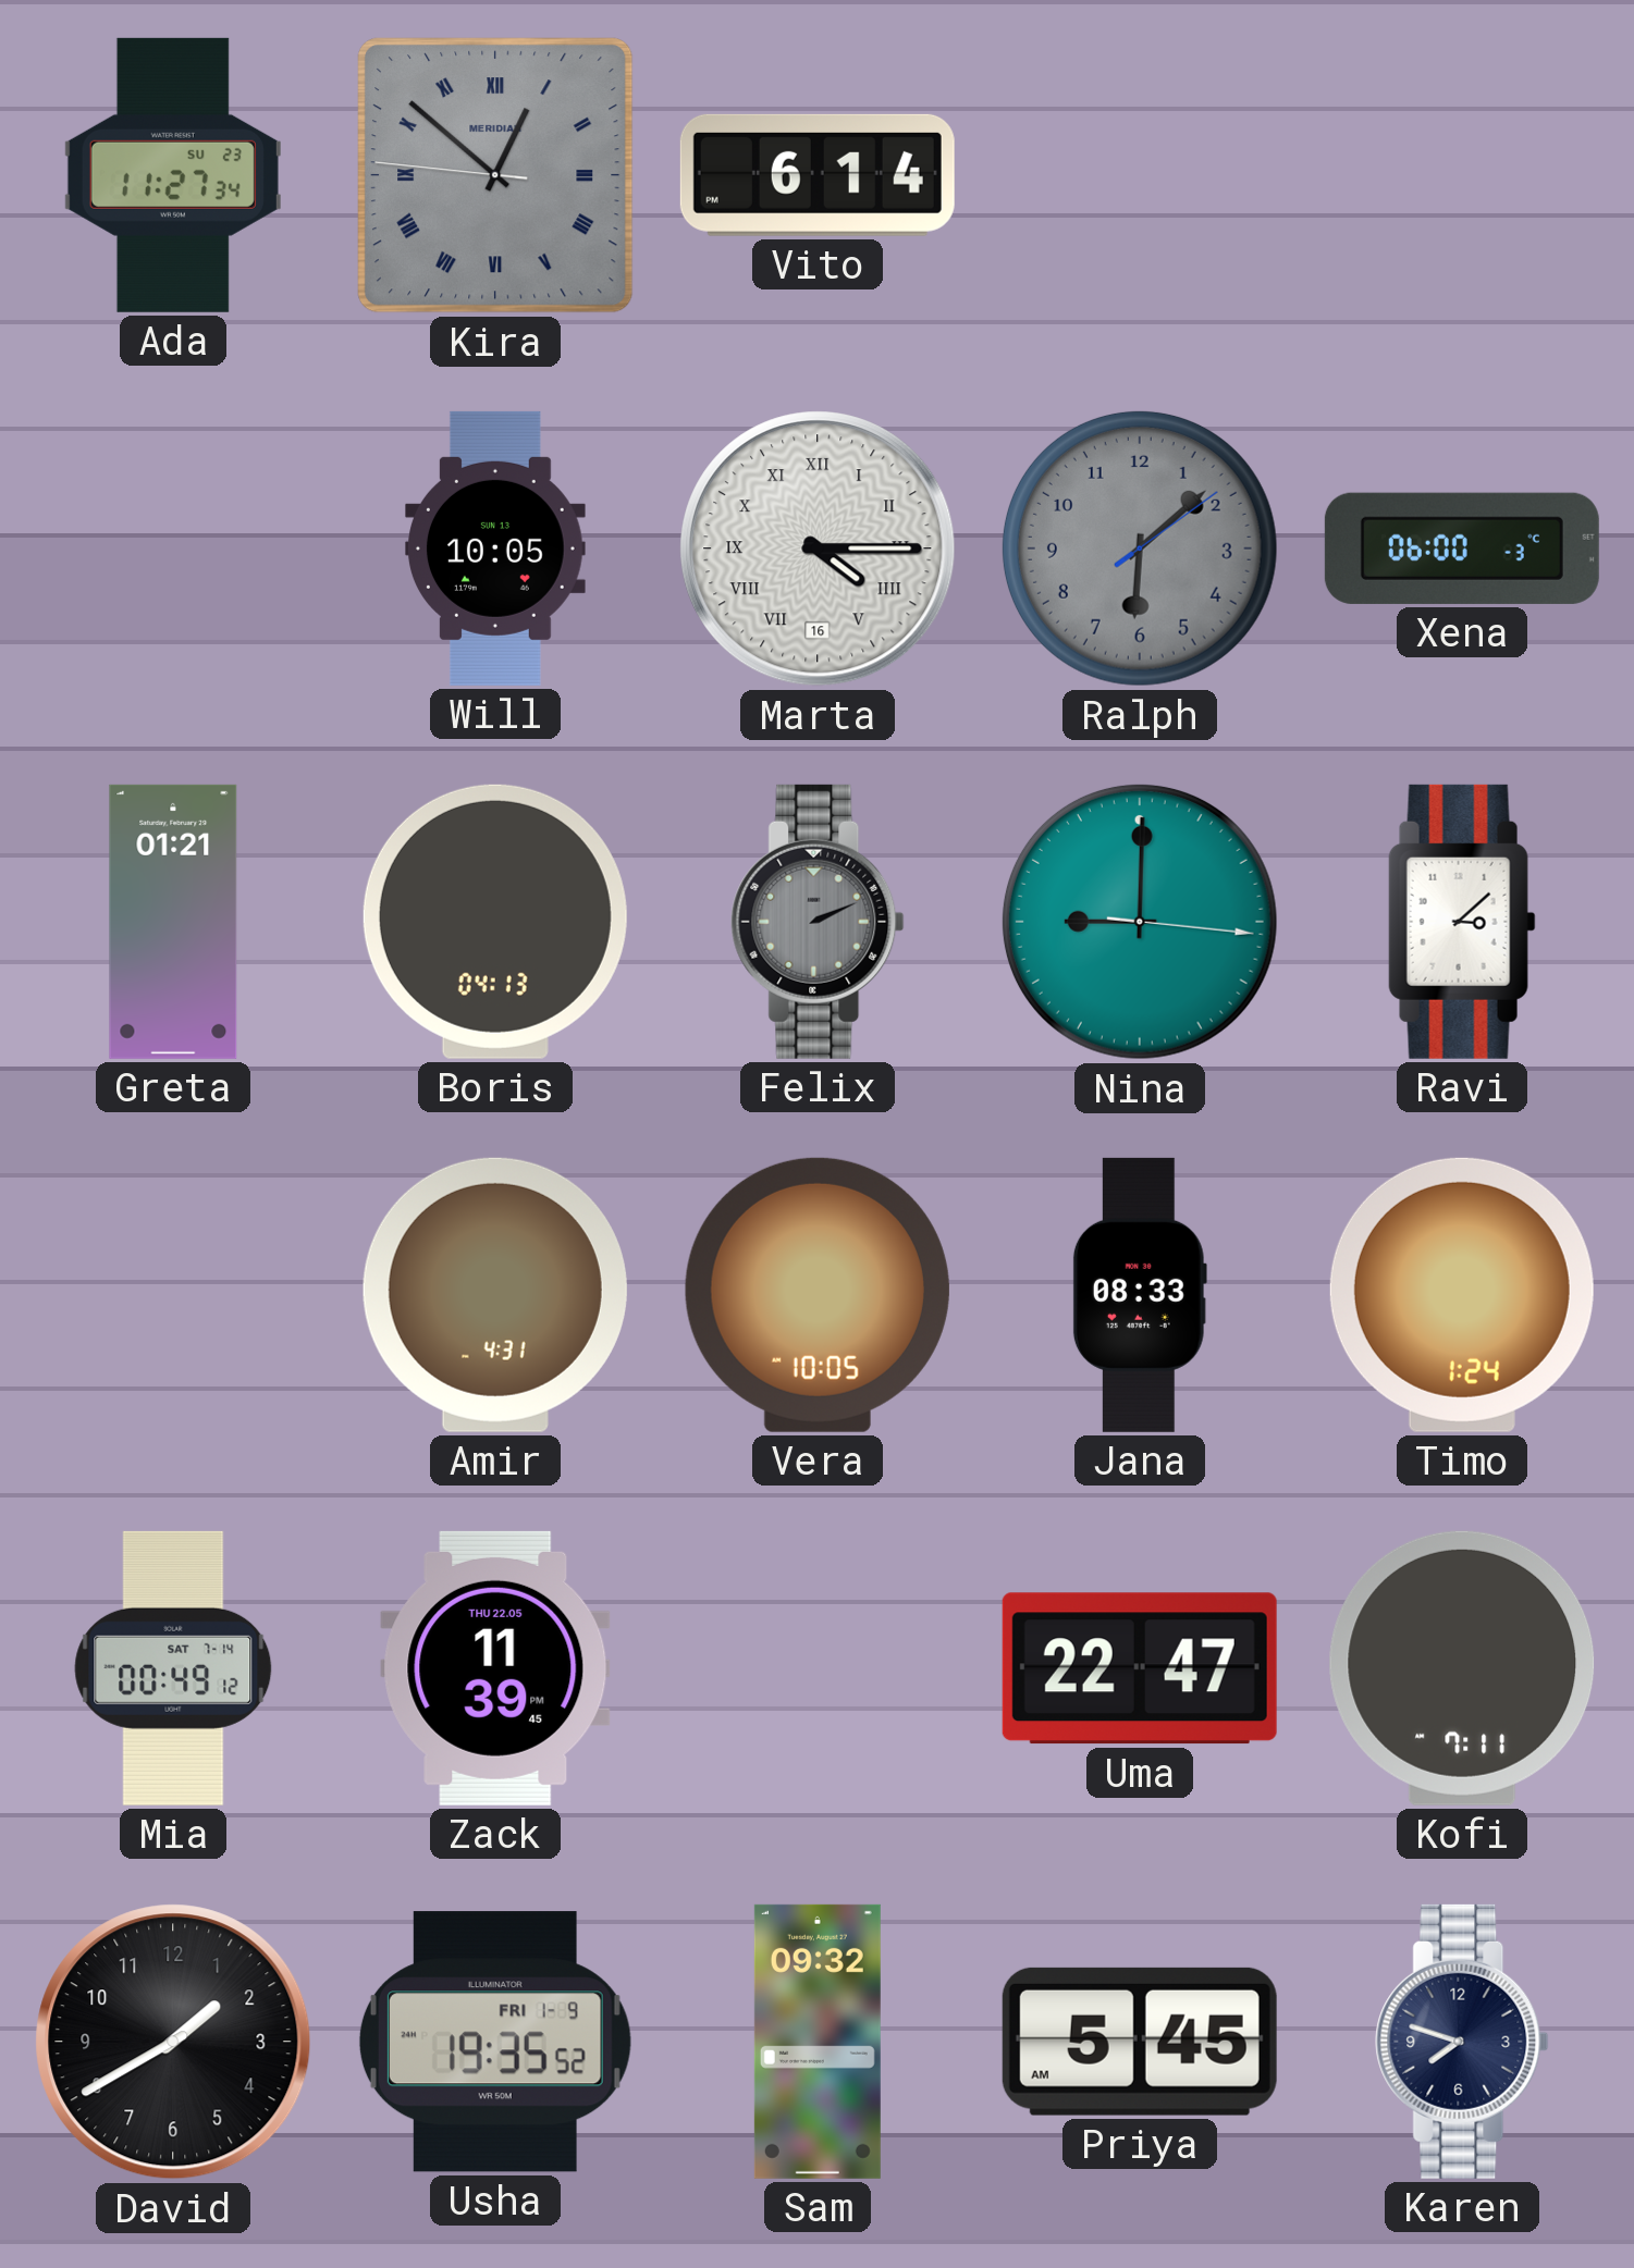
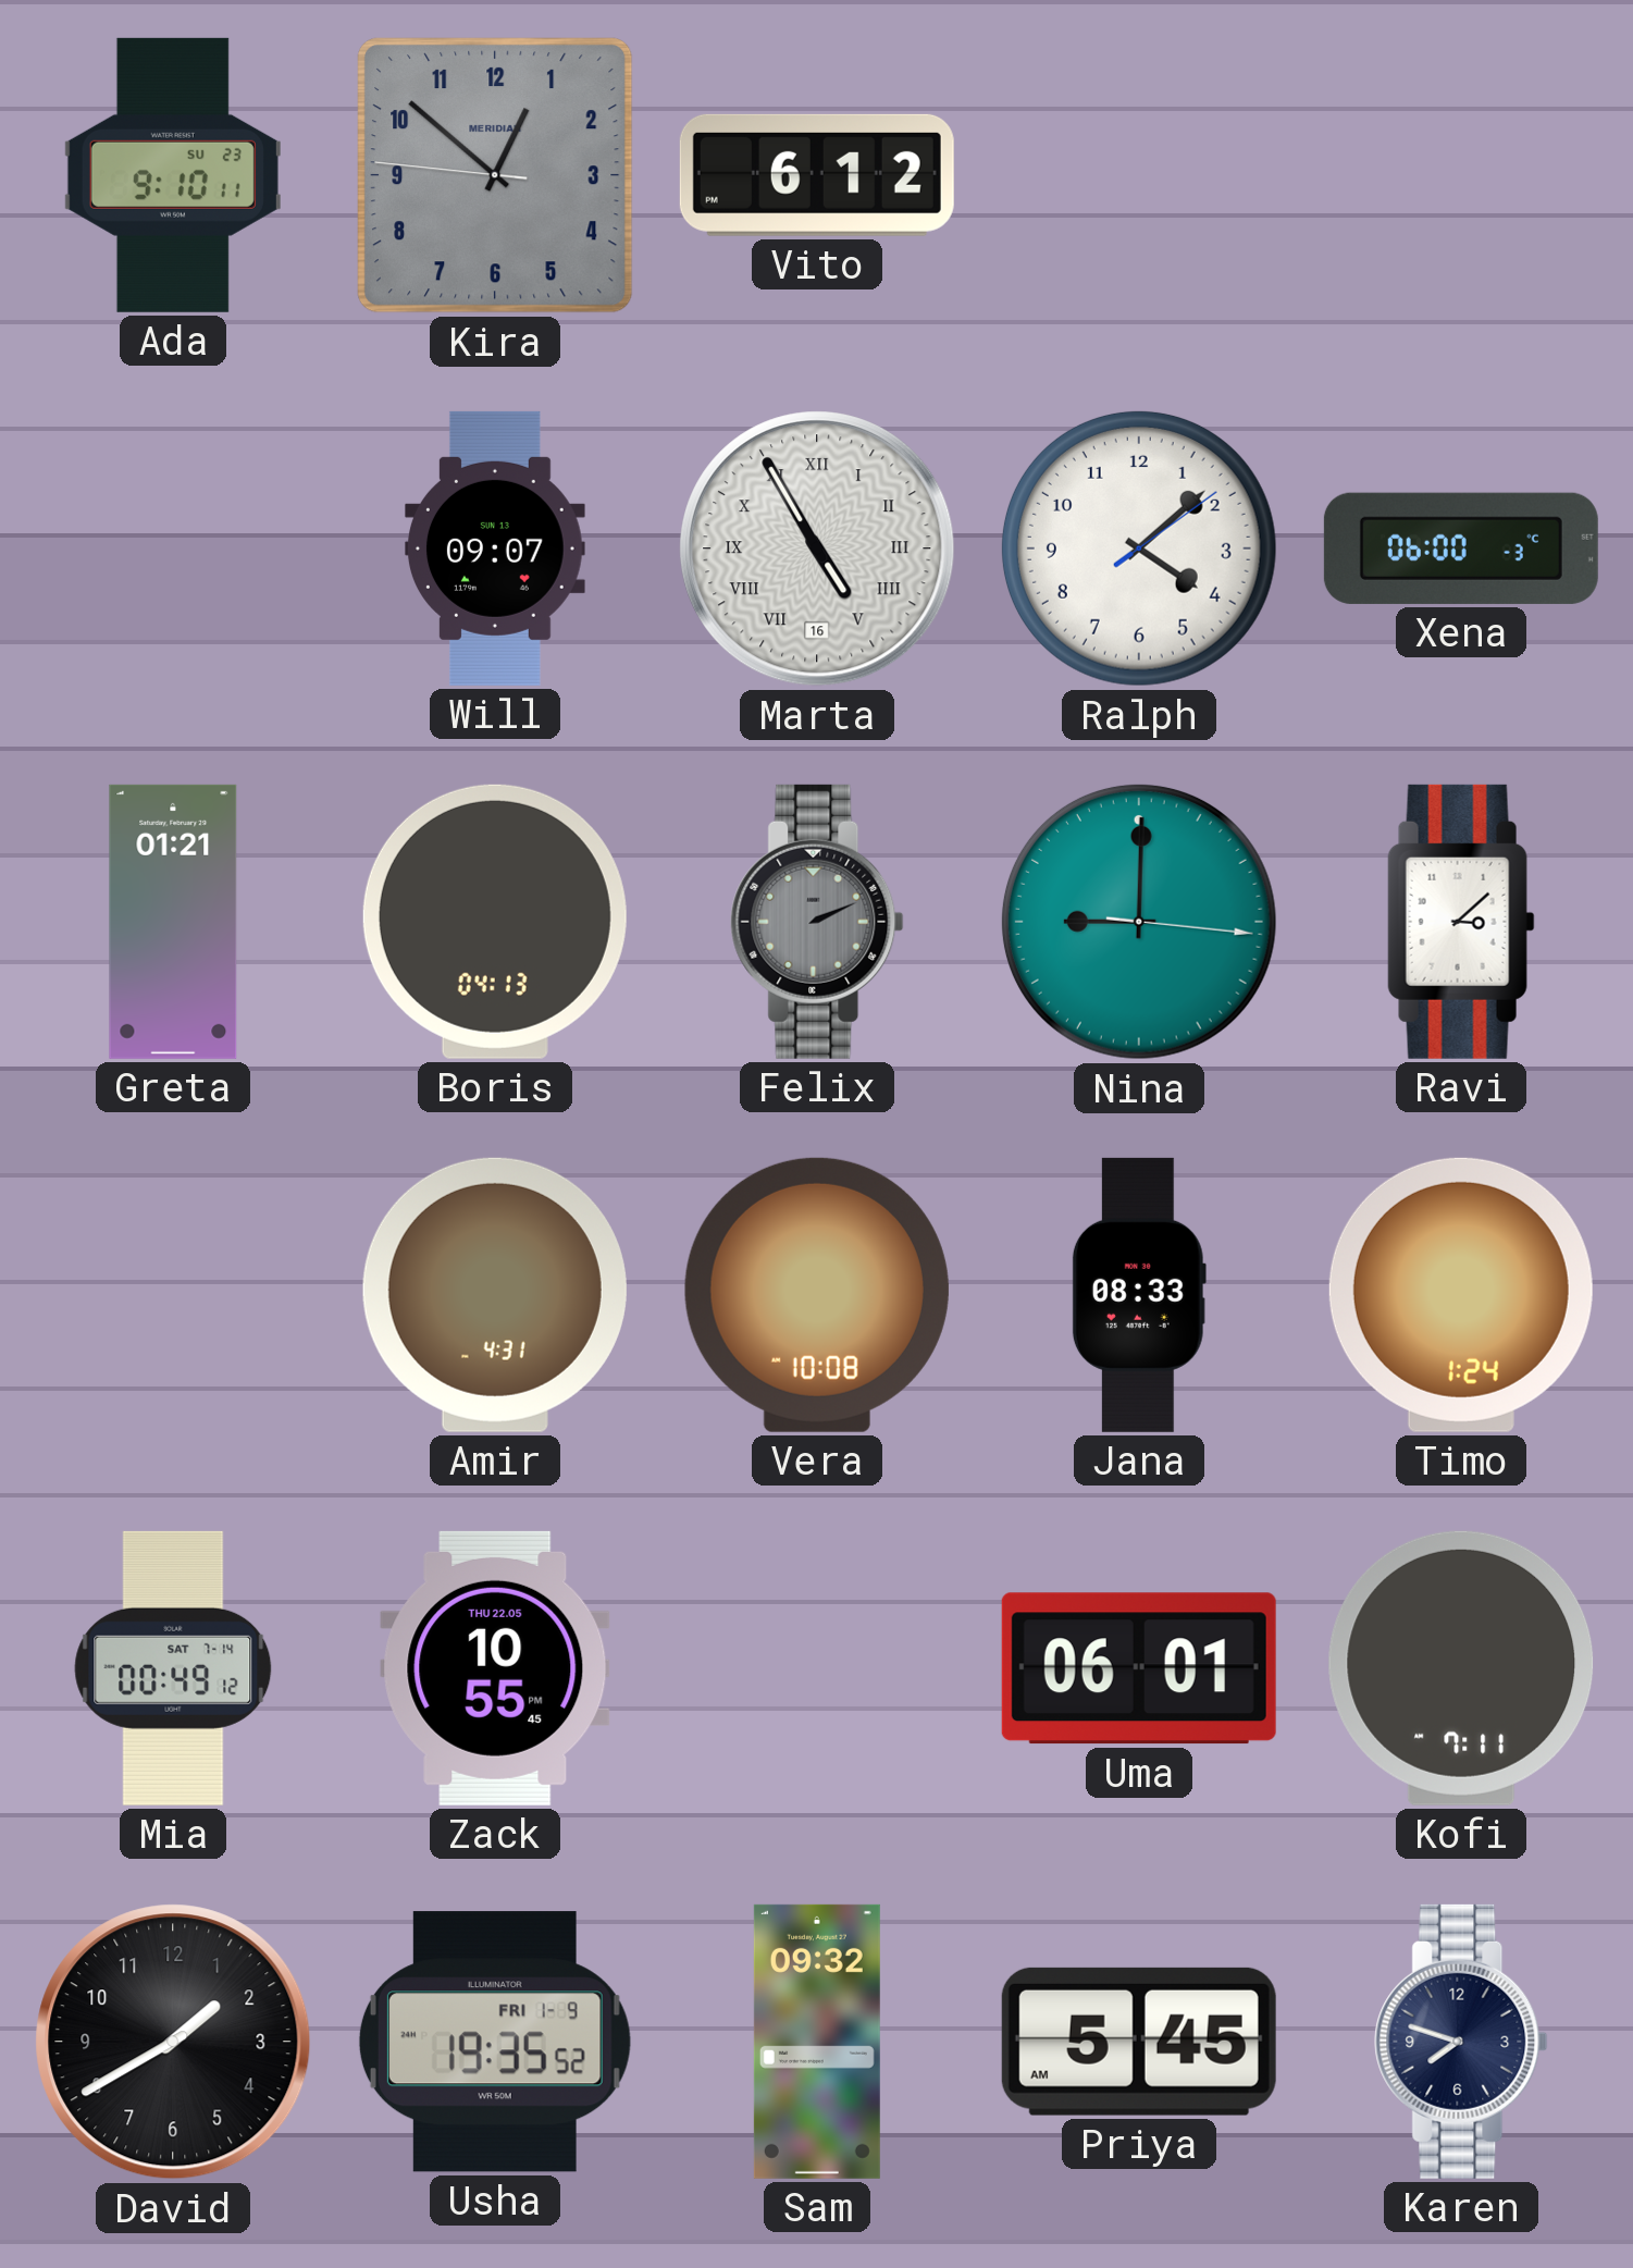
Ada: 11:27 -> 9:10 (173, 175)
Kira numerals: Roman -> Arabic (495, 175)
Vito: 6:14 -> 6:12 (817, 175)
Will: 10:05 -> 09:07 (496, 548)
Marta: 4:15 -> 4:55 (817, 548)
Ralph: 6:08 -> 4:08 (1139, 548)
Ralph dial: grey -> white (1139, 548)
Vera: 10:05 -> 10:08 (817, 1295)
Zack: 11:39 -> 10:55 (495, 1668)
Uma: 22:47 -> 06:01 (1139, 1668)
